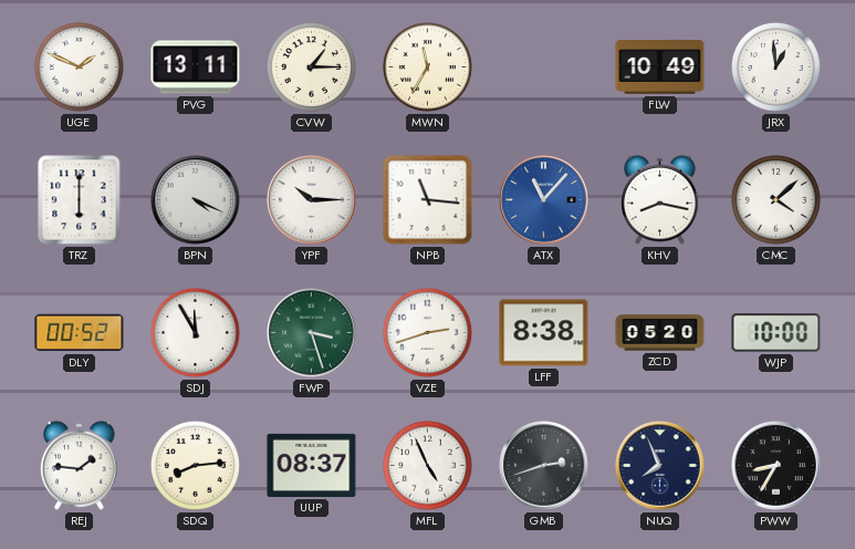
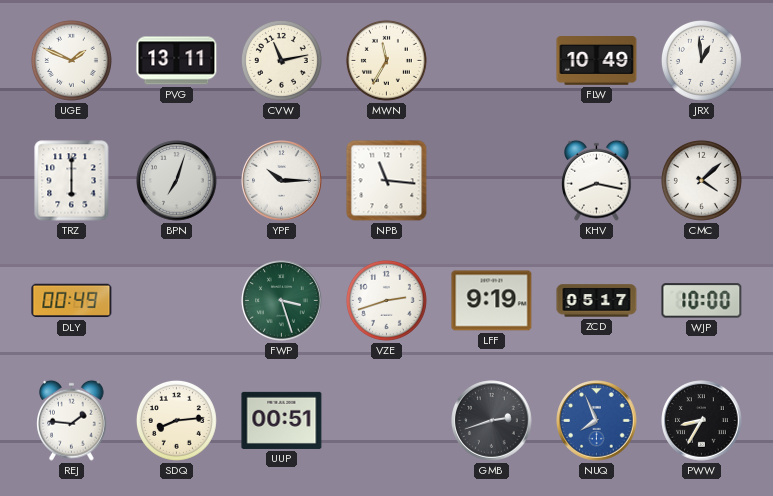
CVW: 1:15 -> 11:13 (281, 60)
BPN: 4:19 -> 7:03 (177, 181)
ATX: 11:07 -> none (544, 200)
DLY: 00:52 -> 00:49 (72, 301)
SDJ: 11:55 -> none (195, 332)
LFF: 8:38 -> 9:19 (492, 301)
ZCD: 05:20 -> 05:17 (597, 301)
UUP: 08:37 -> 00:51 (282, 420)
MFL: 4:56 -> none (427, 465)
NUQ dial: navy -> blue (597, 421)
